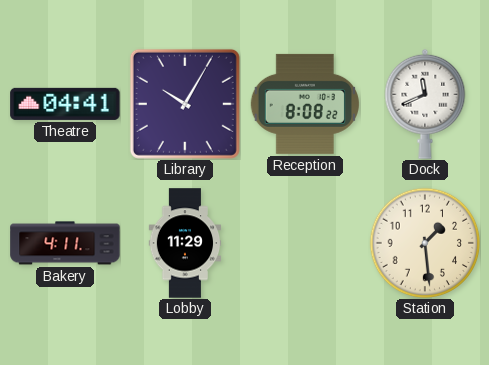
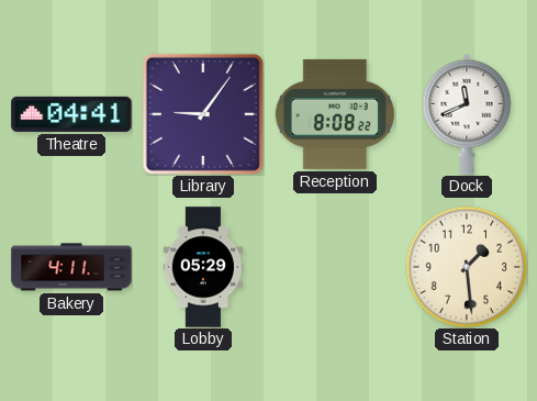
Library: 10:05 -> 9:06 (203, 114)
Lobby: 11:29 -> 05:29 (203, 267)
